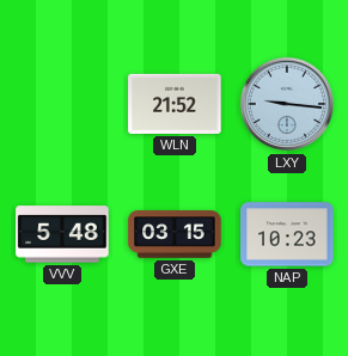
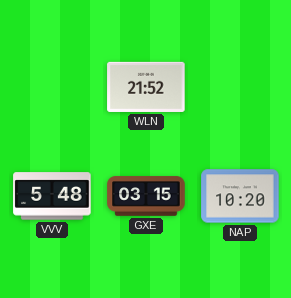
LXY: 9:16 -> none (287, 104)
NAP: 10:23 -> 10:20 (240, 196)
